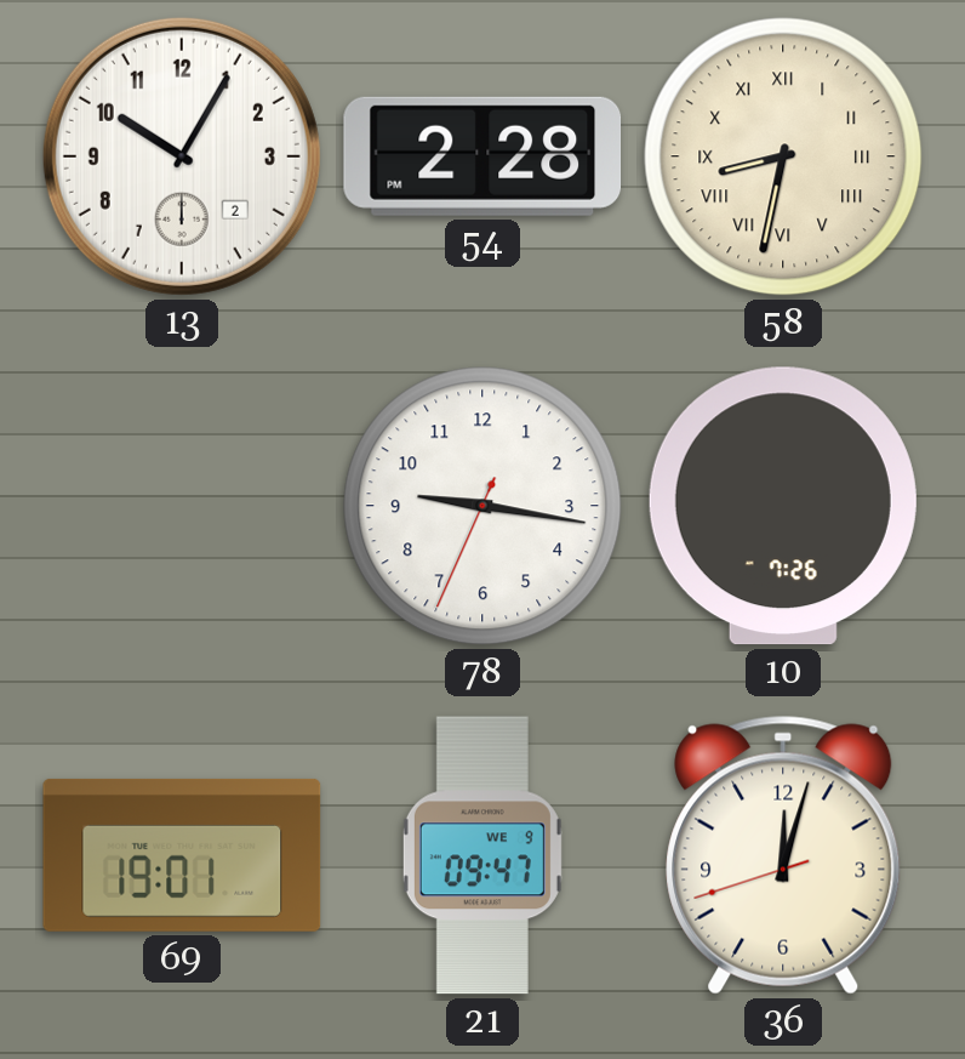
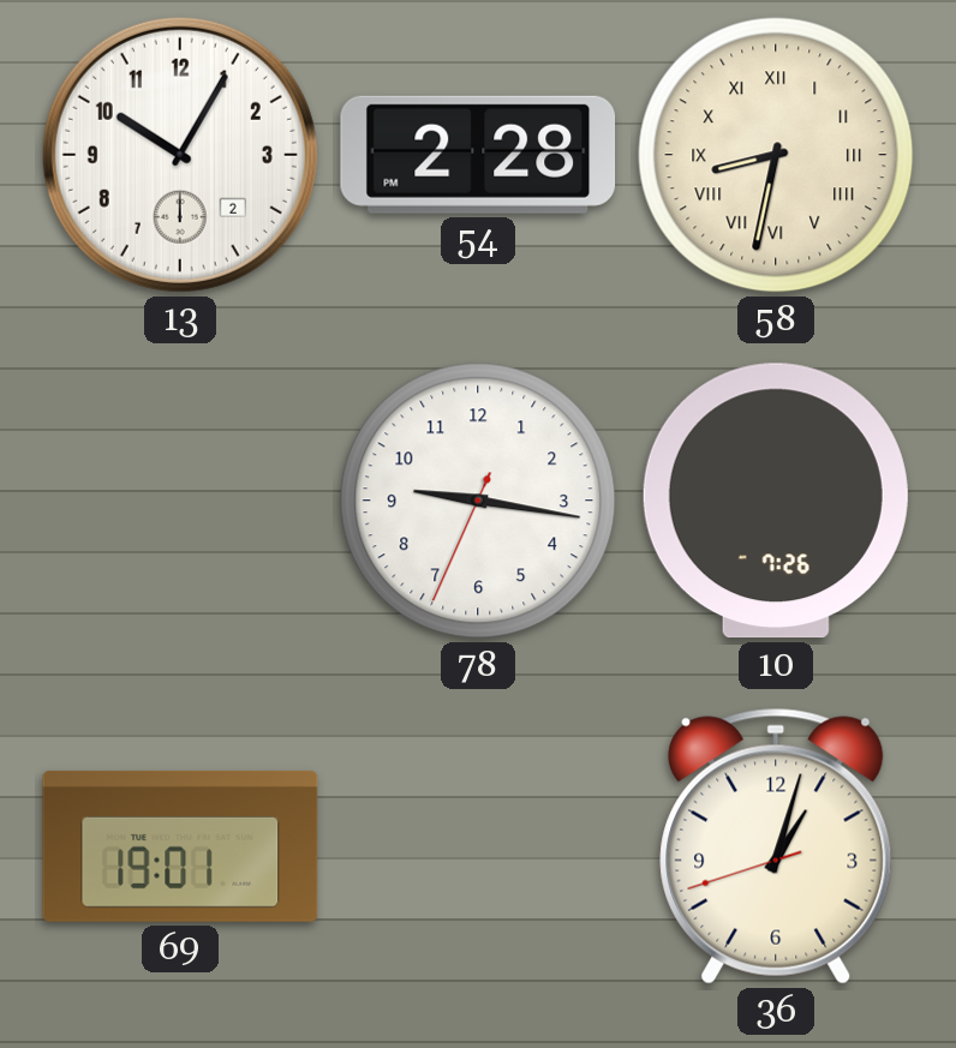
21: 09:47 -> none (482, 855)
36: 12:02 -> 1:02 (776, 846)
